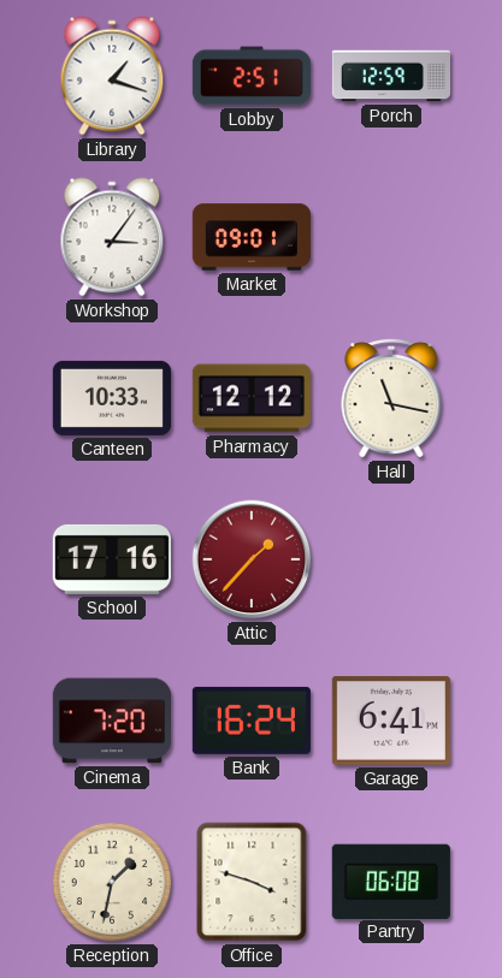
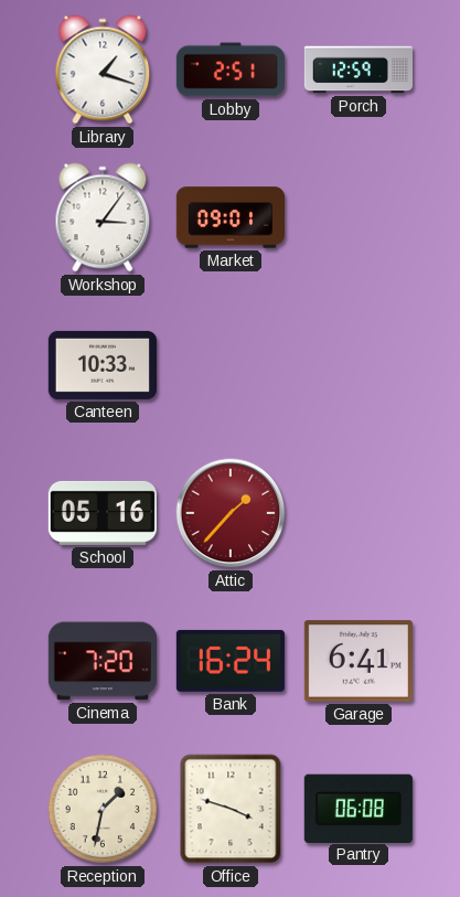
Pharmacy: 12:12 -> none (252, 398)
Hall: 11:17 -> none (391, 398)
School: 17:16 -> 05:16 (103, 513)
